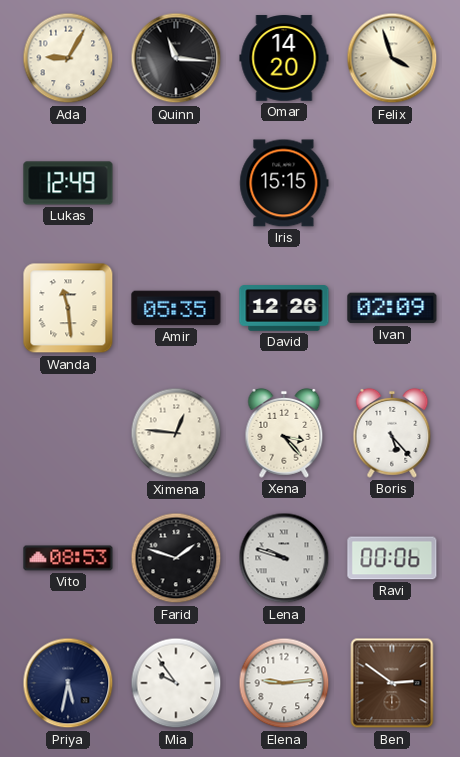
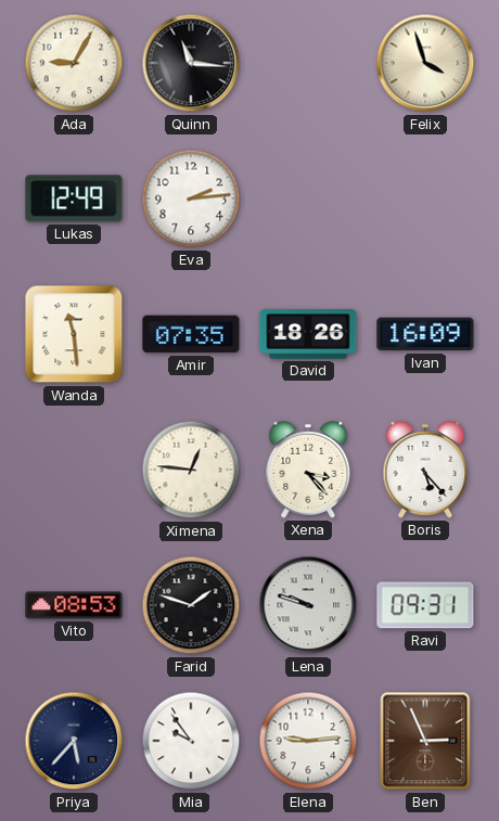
Omar: 14:20 -> none (284, 58)
Eva: none -> 2:14 (191, 198)
Iris: 15:15 -> none (284, 183)
Amir: 05:35 -> 07:35 (191, 334)
David: 12:26 -> 18:26 (308, 334)
Ivan: 02:09 -> 16:09 (425, 334)
Ravi: 00:06 -> 09:31 (425, 605)
Priya: 5:32 -> 5:37 (74, 741)
Ben: 2:51 -> 2:56 (425, 741)
